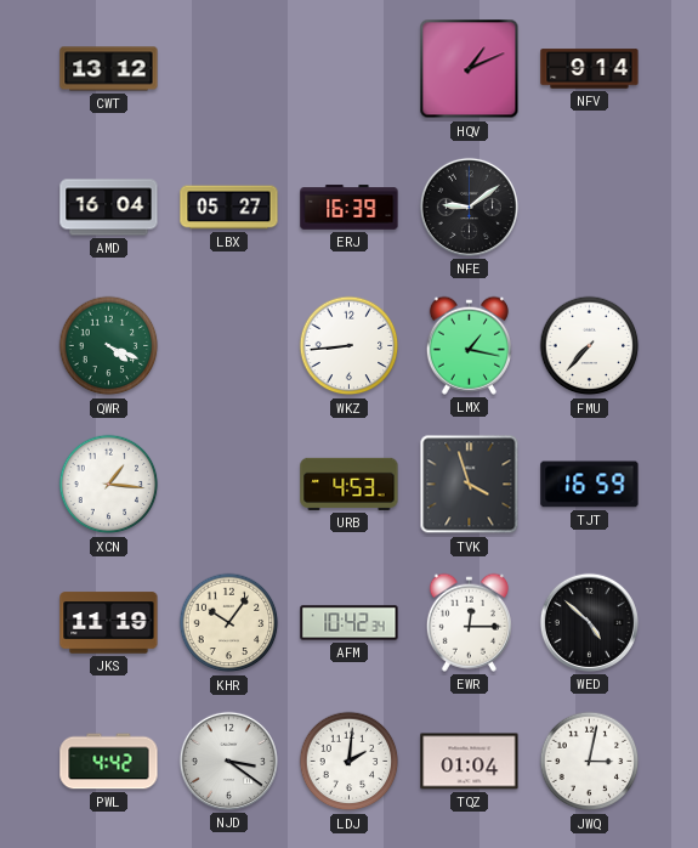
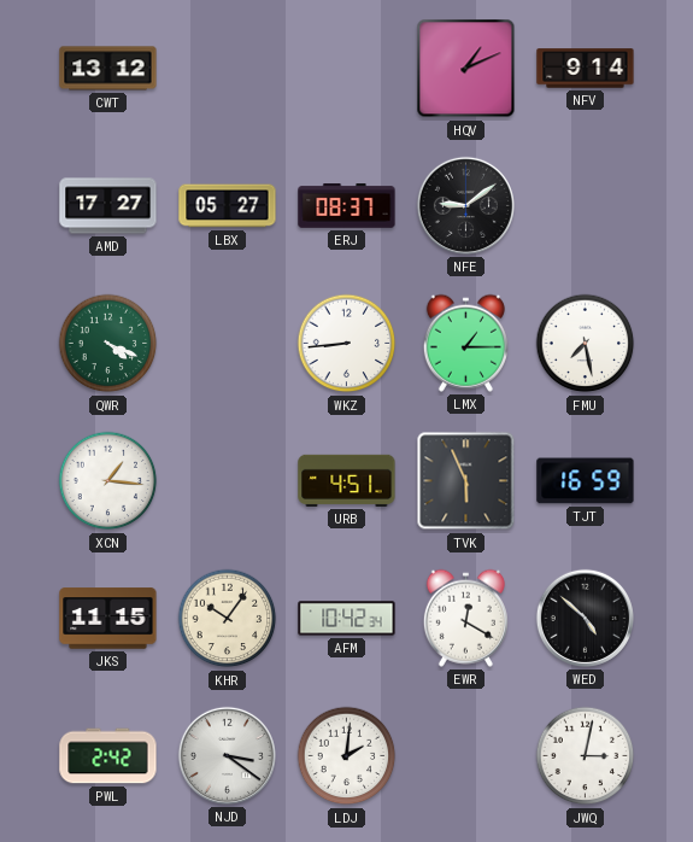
AMD: 16:04 -> 17:27 (108, 206)
ERJ: 16:39 -> 08:37 (347, 206)
LMX: 1:17 -> 1:15 (465, 343)
FMU: 7:37 -> 7:28 (586, 344)
URB: 4:53 -> 4:51 (347, 480)
TVK: 3:57 -> 5:56 (466, 481)
JKS: 11:19 -> 11:15 (108, 619)
EWR: 12:15 -> 12:20 (465, 618)
PWL: 4:42 -> 2:42 (108, 756)
TQZ: 01:04 -> none (470, 762)
